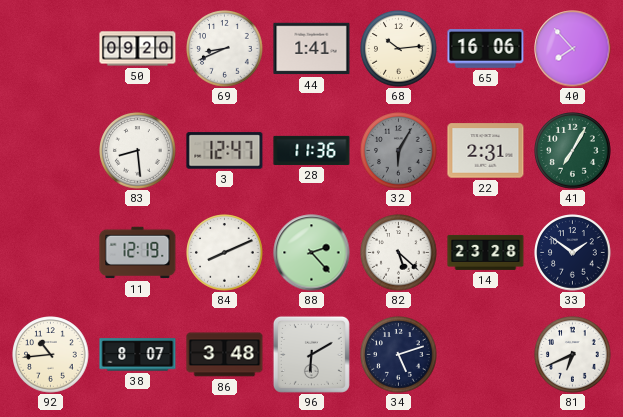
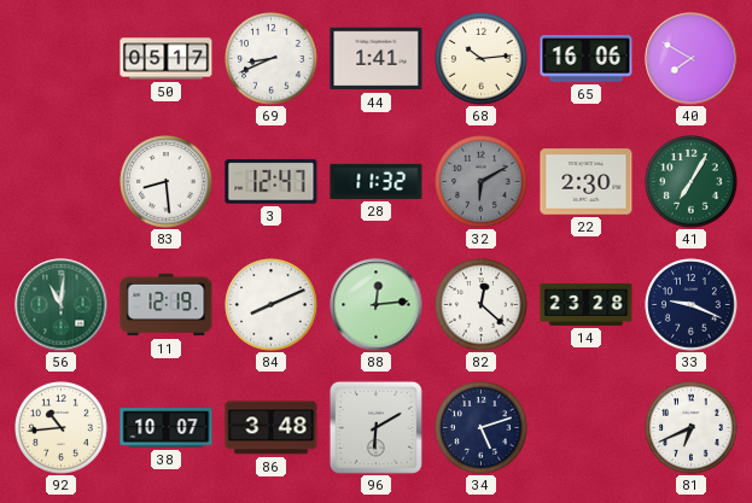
50: 09:20 -> 05:17 (167, 59)
40: 7:53 -> 7:50 (692, 59)
28: 11:36 -> 11:32 (377, 181)
32: 6:05 -> 6:10 (482, 182)
22: 2:31 -> 2:30 (587, 182)
56: none -> 11:01 (62, 305)
88: 2:23 -> 12:14 (377, 305)
82: 5:22 -> 12:22 (482, 305)
33: 1:51 -> 9:19 (692, 305)
38: 8:07 -> 10:07 (167, 428)
